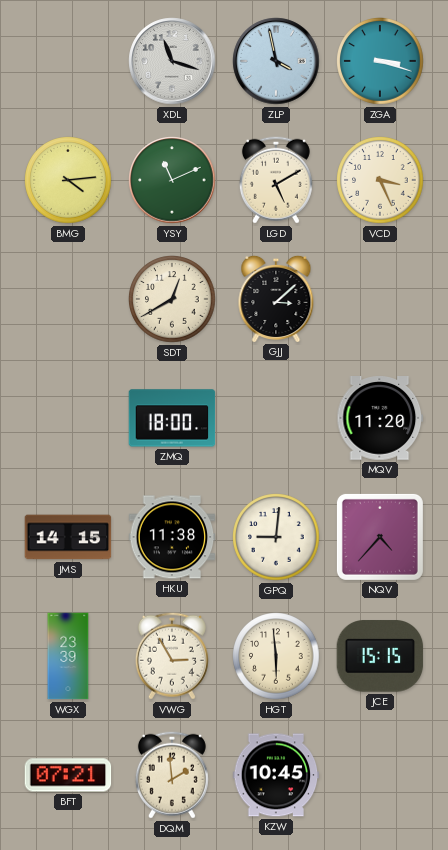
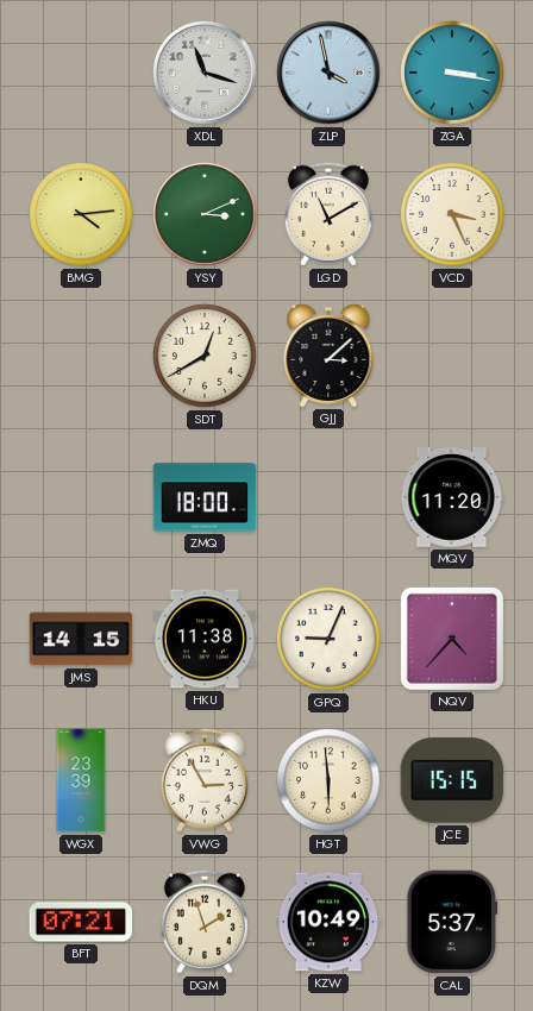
ZGA: 3:18 -> 3:17 (452, 73)
YSY: 11:11 -> 3:11 (205, 214)
LGD: 5:10 -> 11:10 (328, 214)
GPQ: 9:01 -> 9:04 (328, 639)
DQM: 1:59 -> 1:57 (205, 922)
KZW: 10:45 -> 10:49 (328, 922)
CAL: none -> 5:37 (452, 922)
